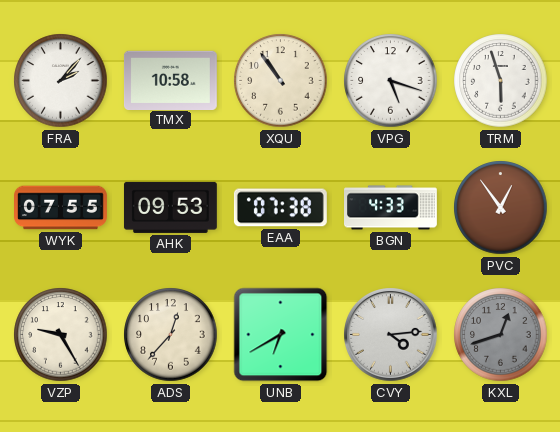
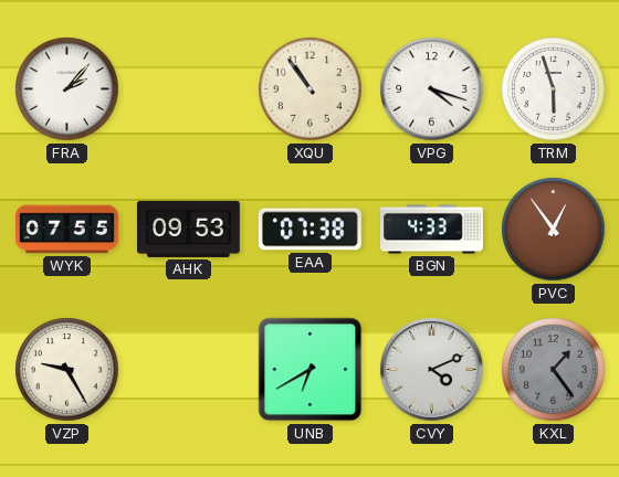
TMX: 10:58 -> none (170, 80)
VPG: 5:18 -> 4:18 (432, 89)
ADS: 12:37 -> none (171, 335)
CVY: 4:14 -> 4:11 (432, 370)
KXL: 12:42 -> 1:24 (554, 370)
